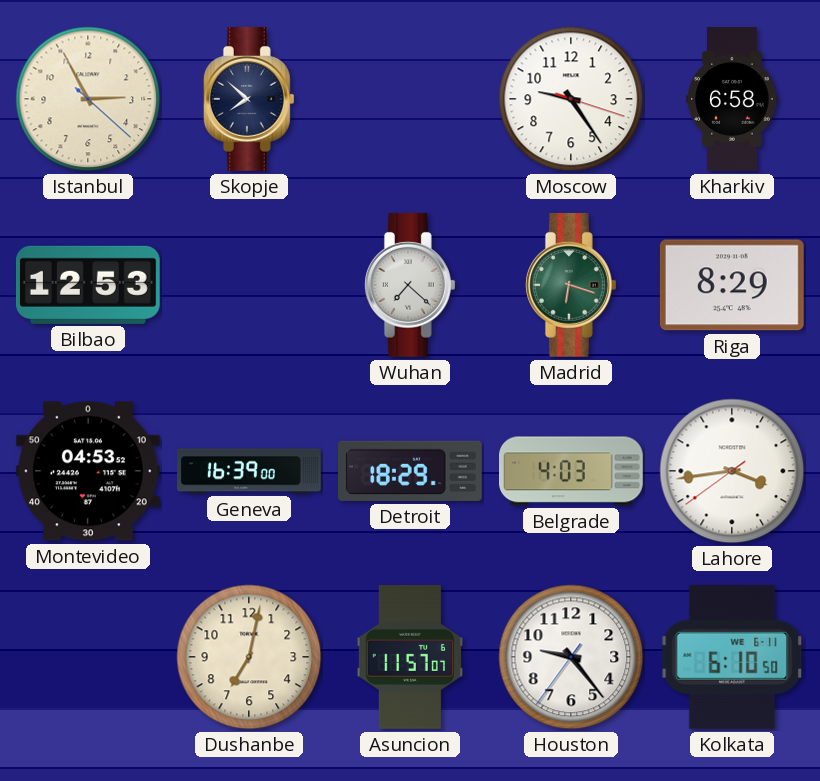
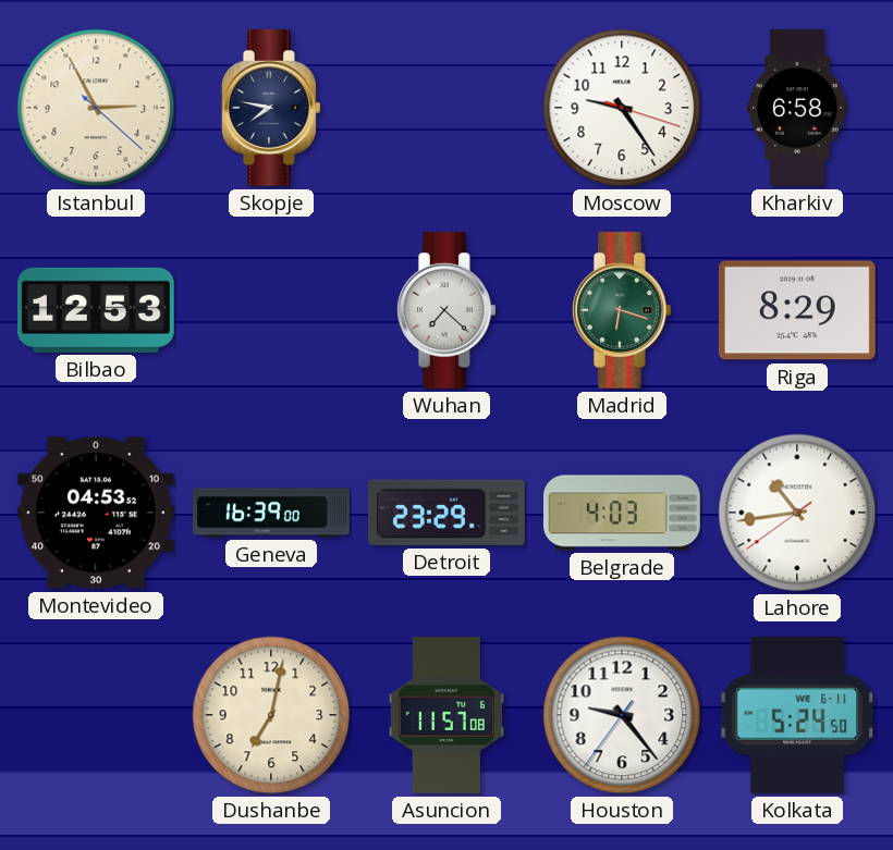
Skopje: 7:52 -> 7:47 (271, 108)
Detroit: 18:29 -> 23:29 (447, 513)
Lahore: 3:43 -> 10:43 (797, 513)
Asuncion: 11:57:07 -> 11:57:08 (445, 716)
Kolkata: 6:10 -> 5:24 (797, 715)
